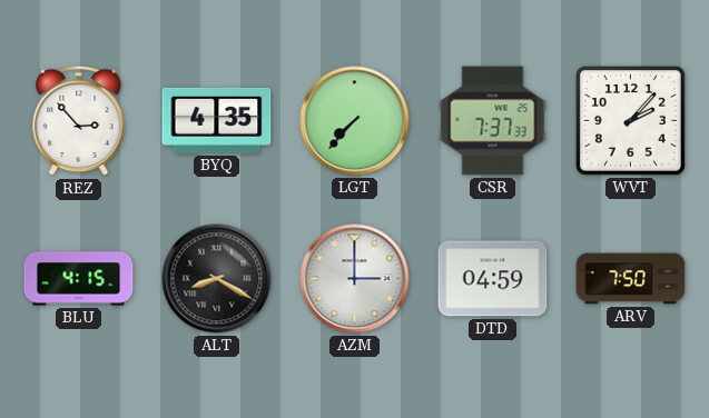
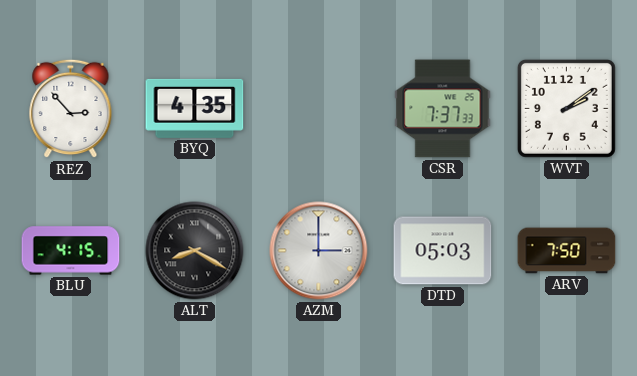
LGT: 7:37 -> none (355, 121)
WVT: 2:07 -> 2:09 (566, 108)
DTD: 04:59 -> 05:03 (443, 251)
